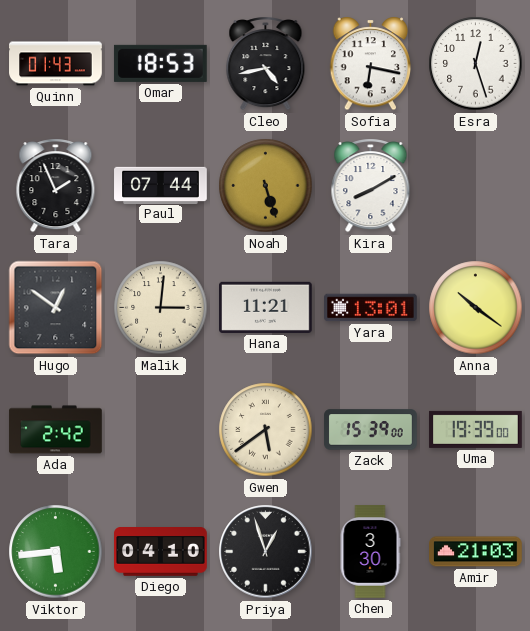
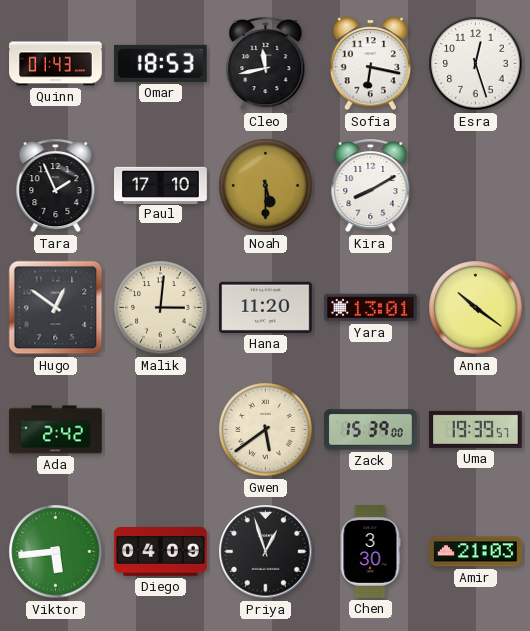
Cleo: 4:43 -> 11:43 (266, 64)
Paul: 07:44 -> 17:10 (161, 185)
Noah: 5:27 -> 5:30 (266, 186)
Hana: 11:21 -> 11:20 (266, 307)
Uma: 19:39:00 -> 19:39:57 (476, 429)
Diego: 04:10 -> 04:09 (161, 552)
